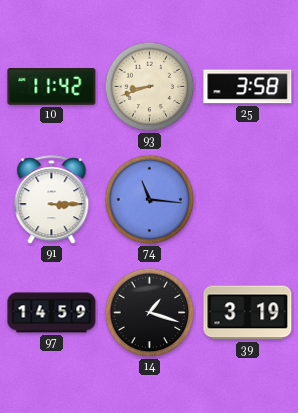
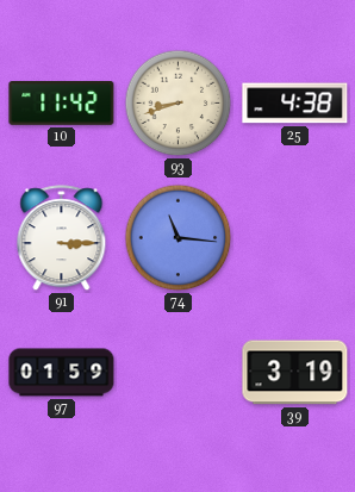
25: 3:58 -> 4:38 (295, 104)
97: 14:59 -> 01:59 (62, 373)
14: 1:18 -> none (150, 313)
